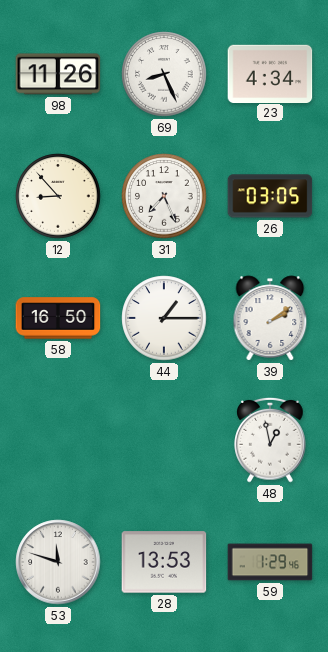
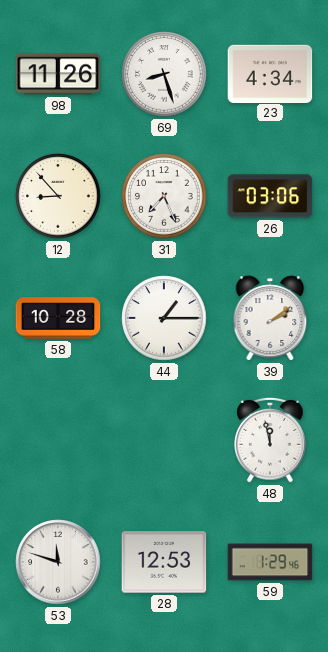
69: 8:26 -> 8:27 (164, 74)
26: 03:05 -> 03:06 (270, 196)
58: 16:50 -> 10:28 (58, 318)
48: 12:58 -> 11:58 (270, 440)
28: 13:53 -> 12:53 (164, 562)
